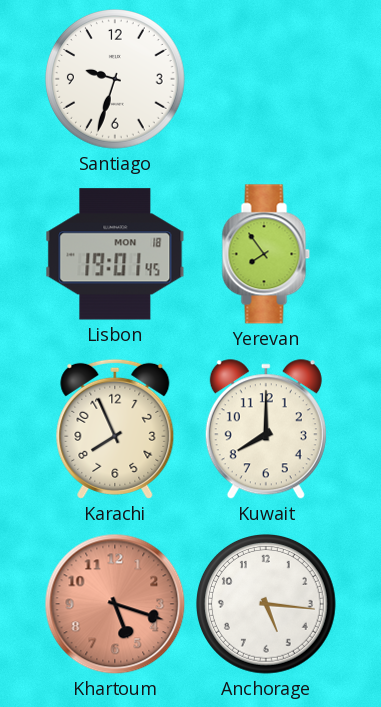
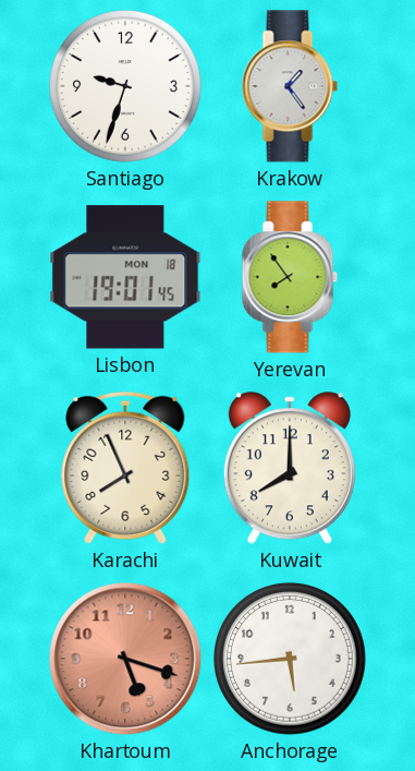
Krakow: none -> 1:24 (290, 86)
Anchorage: 5:16 -> 5:44 (291, 660)
